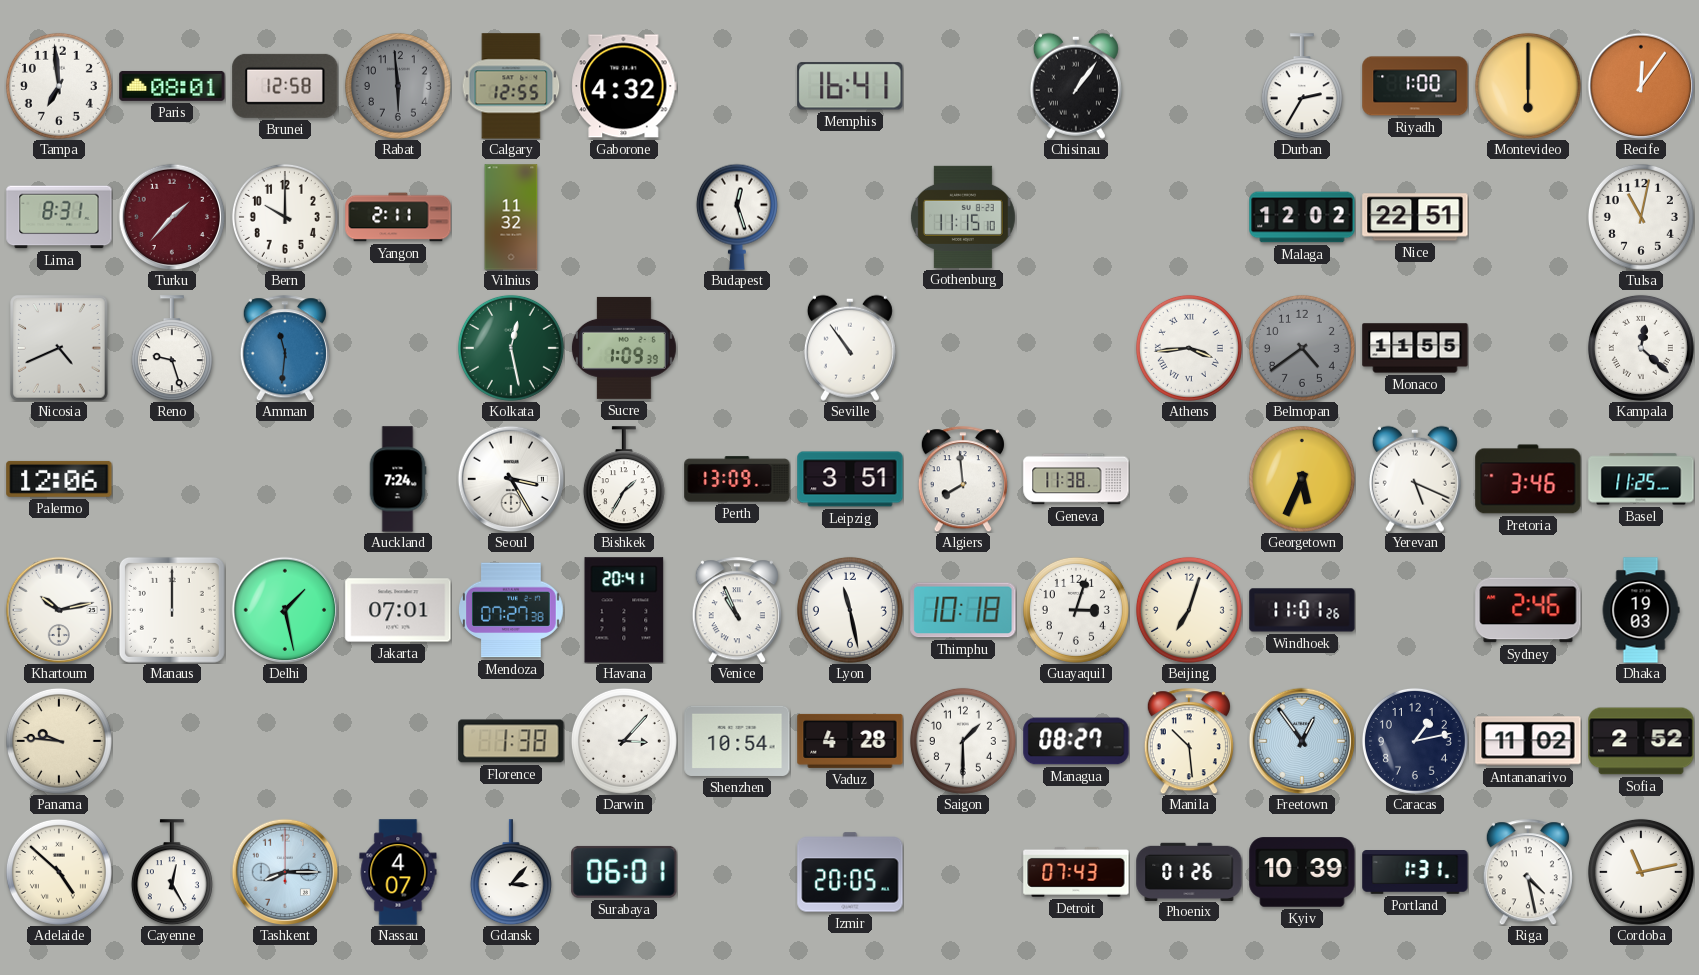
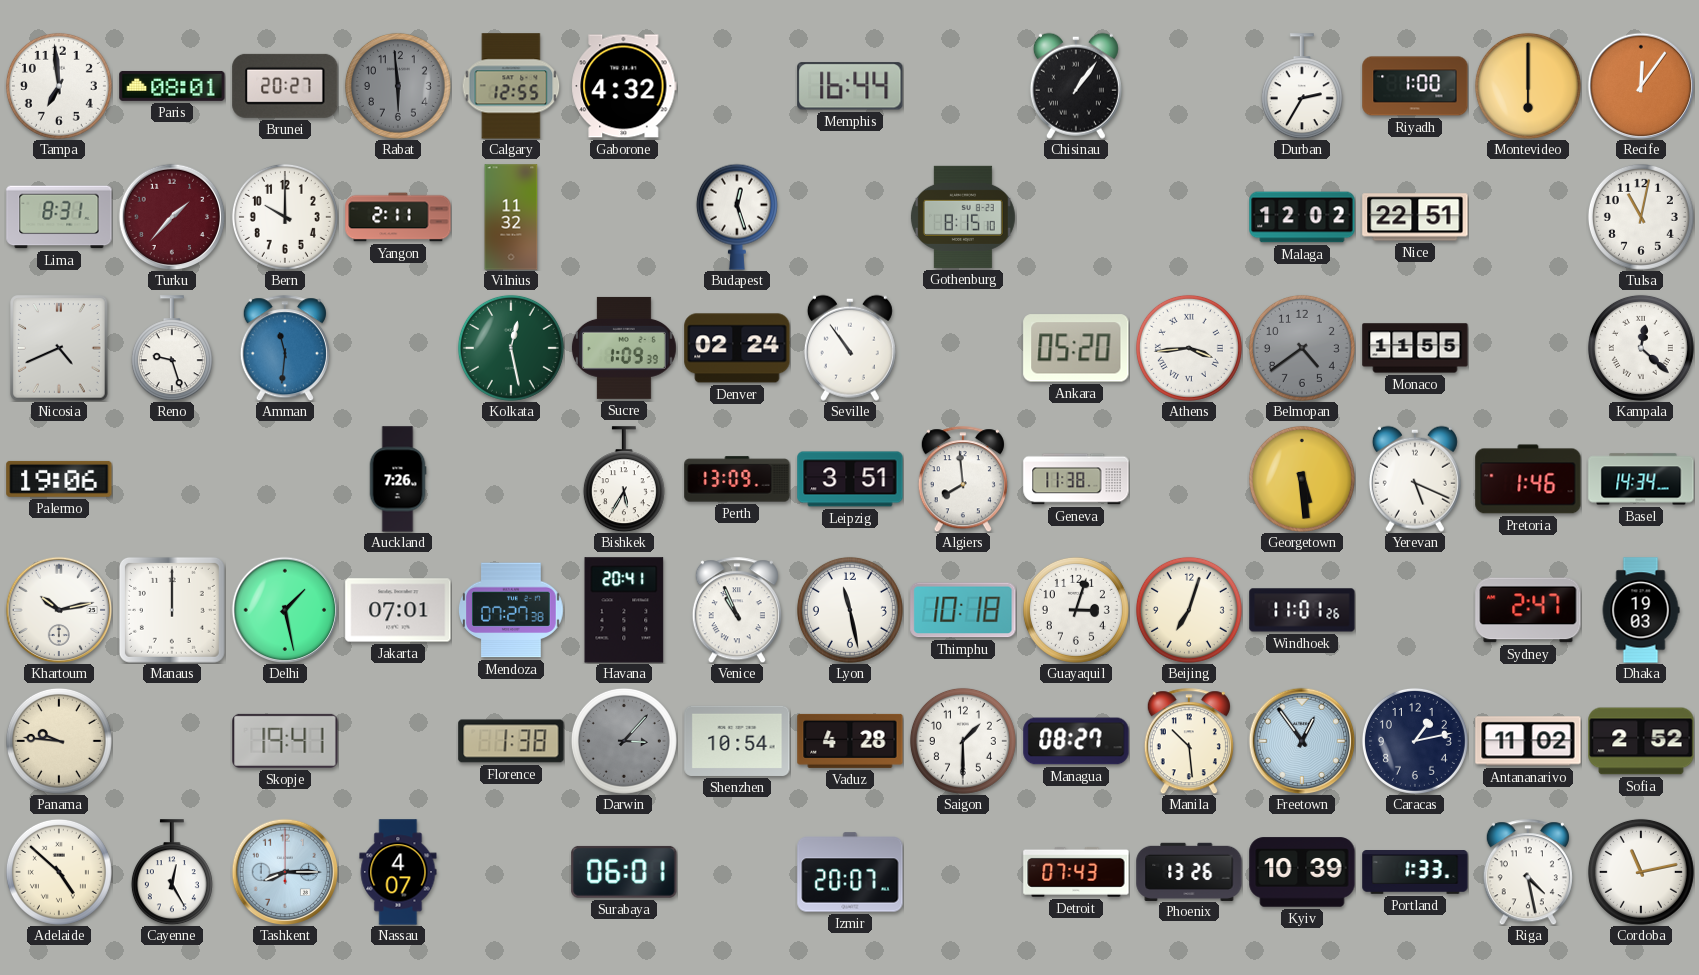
Brunei: 12:58 -> 20:27 (285, 86)
Memphis: 16:41 -> 16:44 (850, 86)
Gothenburg: 11:15 -> 8:15 (963, 217)
Denver: none -> 02:24 (737, 348)
Ankara: none -> 05:20 (1076, 348)
Palermo: 12:06 -> 19:06 (59, 479)
Auckland: 7:24 -> 7:26 (398, 479)
Seoul: 3:25 -> none (511, 479)
Bishkek: 1:35 -> 5:35 (624, 479)
Georgetown: 5:34 -> 5:29 (1302, 479)
Pretoria: 3:46 -> 1:46 (1528, 479)
Basel: 11:25 -> 14:34 (1641, 479)
Sydney: 2:46 -> 2:47 (1528, 610)
Skopje: none -> 19:41 (285, 741)
Darwin dial: white -> grey (624, 741)
Gdansk: 3:07 -> none (511, 872)
Izmir: 20:05 -> 20:07 (850, 872)
Phoenix: 01:26 -> 13:26 (1189, 871)
Portland: 1:31 -> 1:33 (1415, 873)
